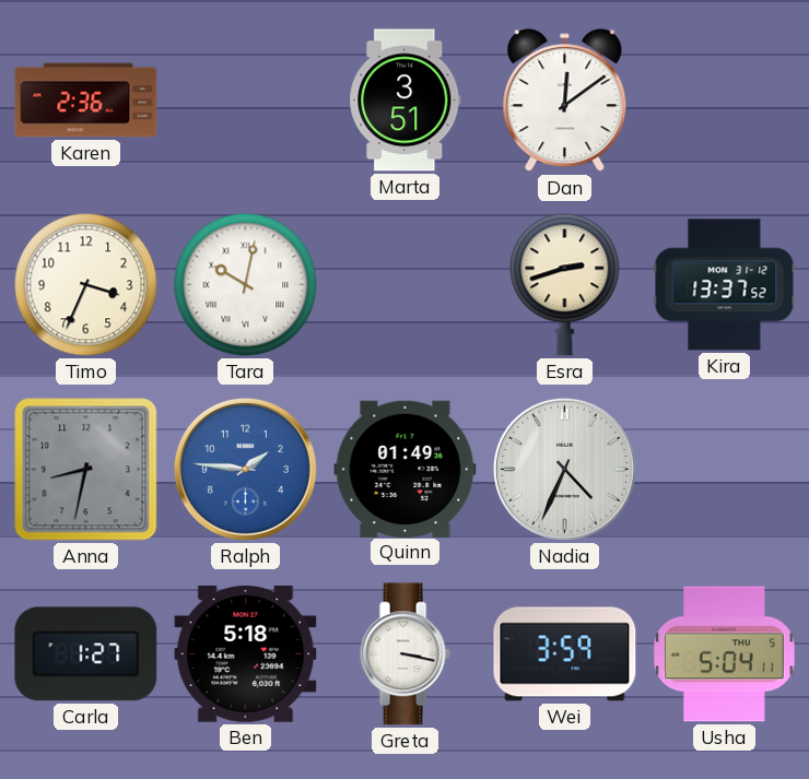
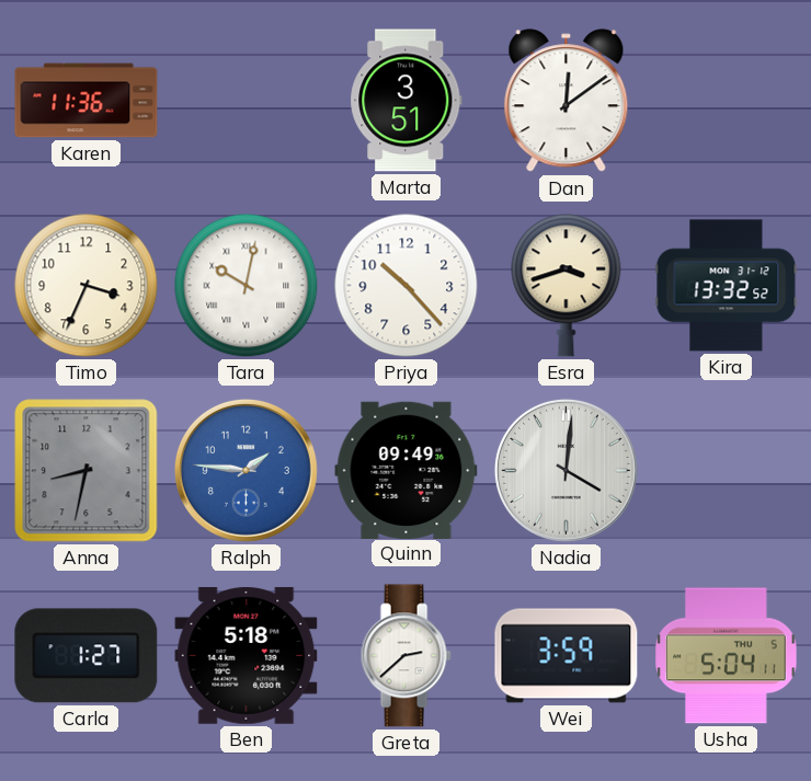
Karen: 2:36 -> 11:36 (87, 101)
Priya: none -> 10:23 (407, 286)
Esra: 2:42 -> 3:42 (567, 286)
Kira: 13:37 -> 13:32 (727, 286)
Quinn: 01:49 -> 09:49 (407, 470)
Nadia: 4:34 -> 4:01 (566, 470)
Greta: 3:17 -> 2:38 (405, 656)
